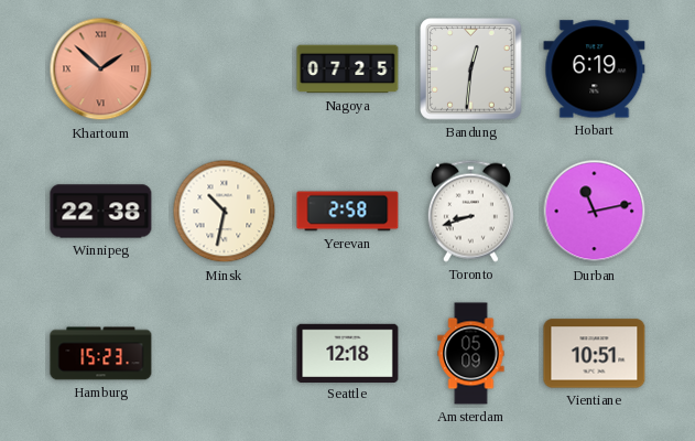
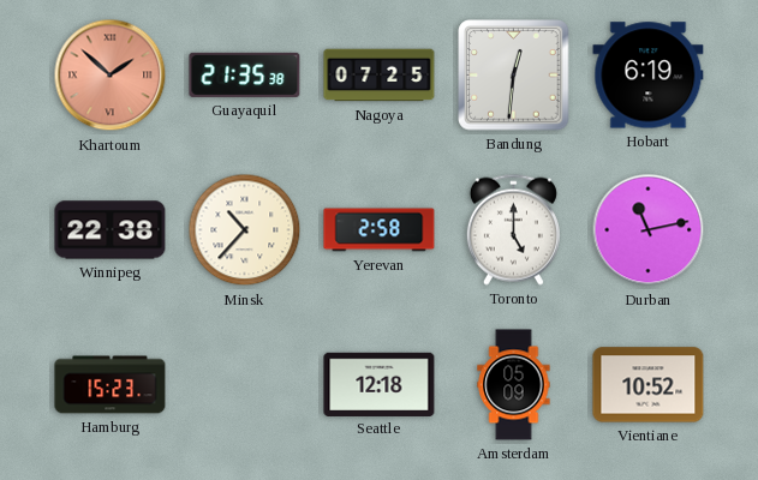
Guayaquil: none -> 21:35 (245, 74)
Minsk: 10:32 -> 10:37 (245, 230)
Toronto: 8:42 -> 5:00 (513, 229)
Vientiane: 10:51 -> 10:52 (649, 385)
